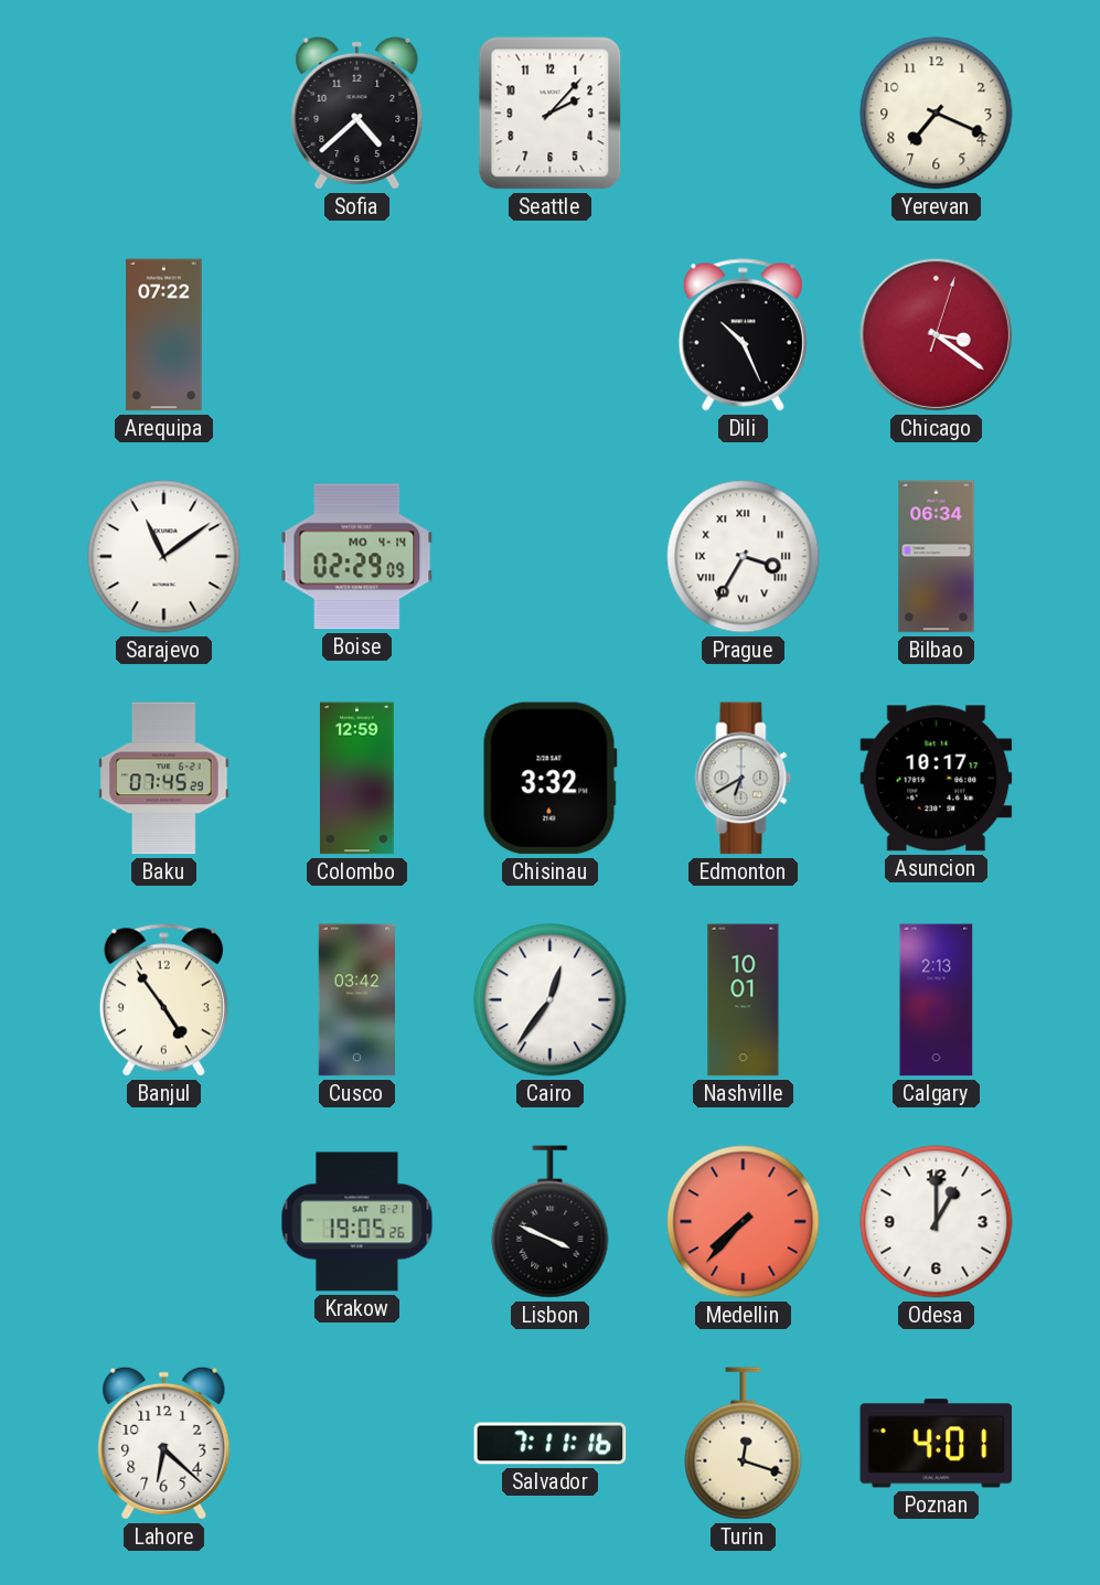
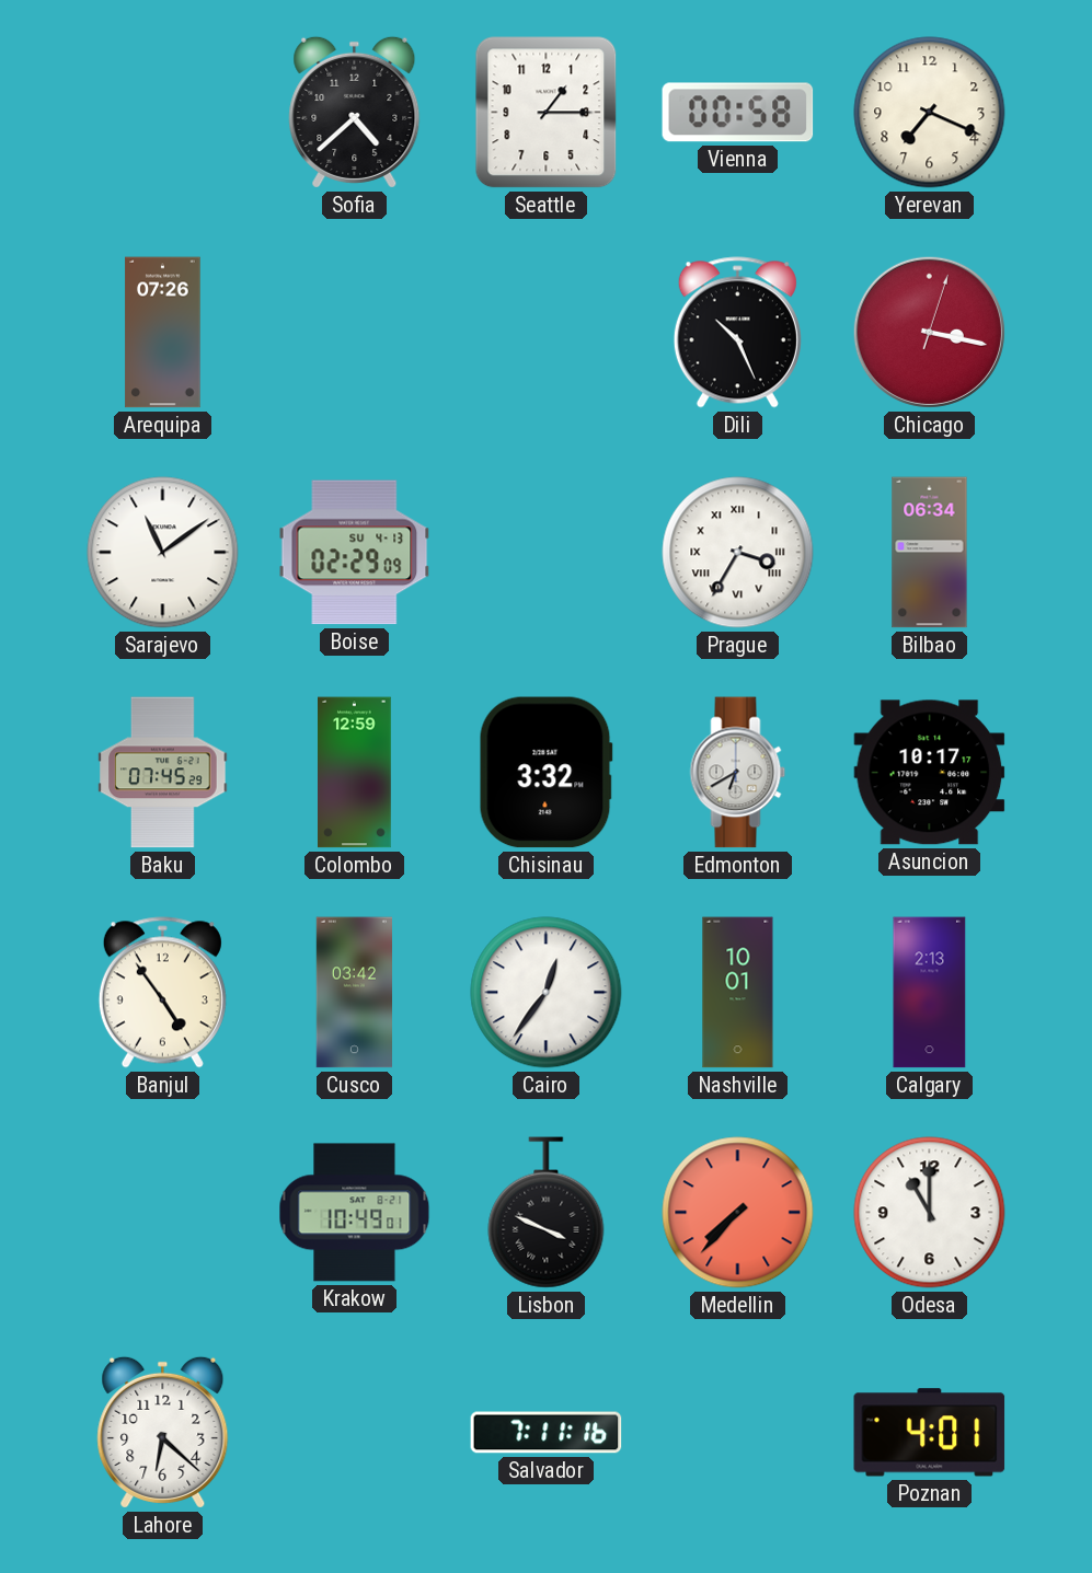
Seattle: 2:07 -> 1:15 (547, 113)
Vienna: none -> 00:58 (738, 113)
Arequipa: 07:22 -> 07:26 (163, 333)
Chicago: 3:21 -> 3:17 (929, 332)
Boise date: MO 4-14 -> SU 4-13 (355, 553)
Krakow: 19:05 -> 10:49 (355, 1213)
Odesa: 1:00 -> 11:00 (930, 1213)
Turin: 12:18 -> none (744, 1444)
